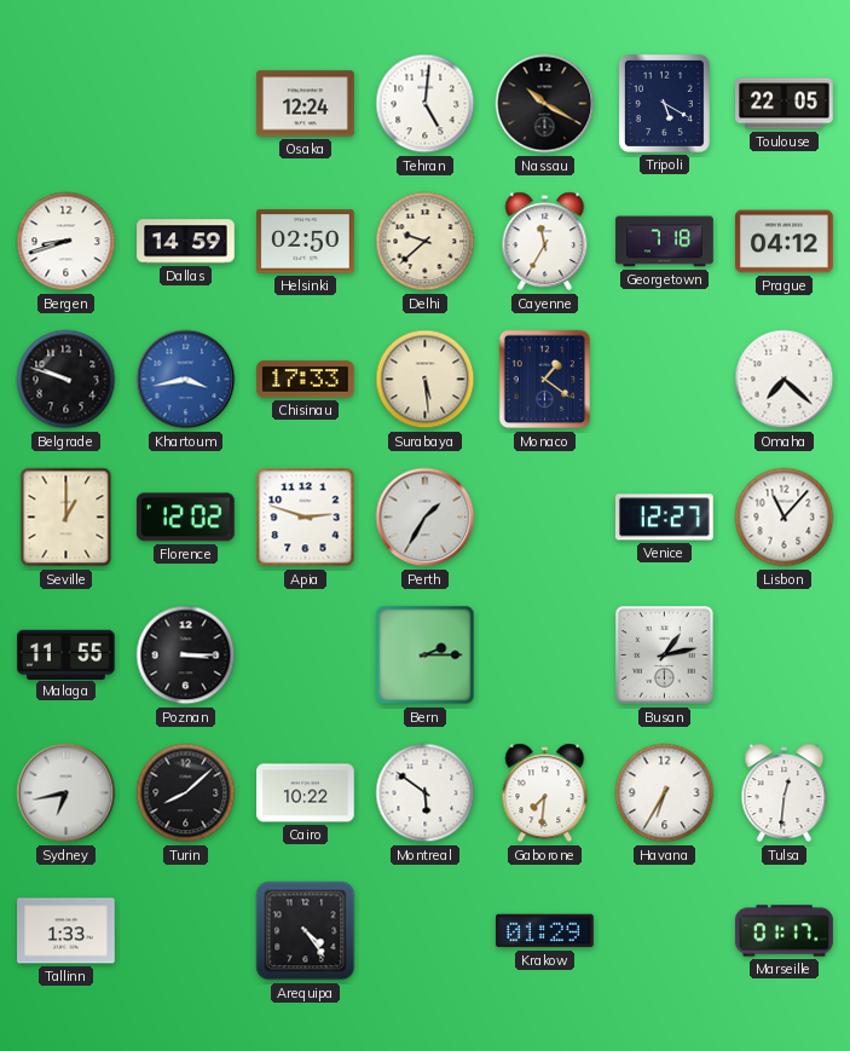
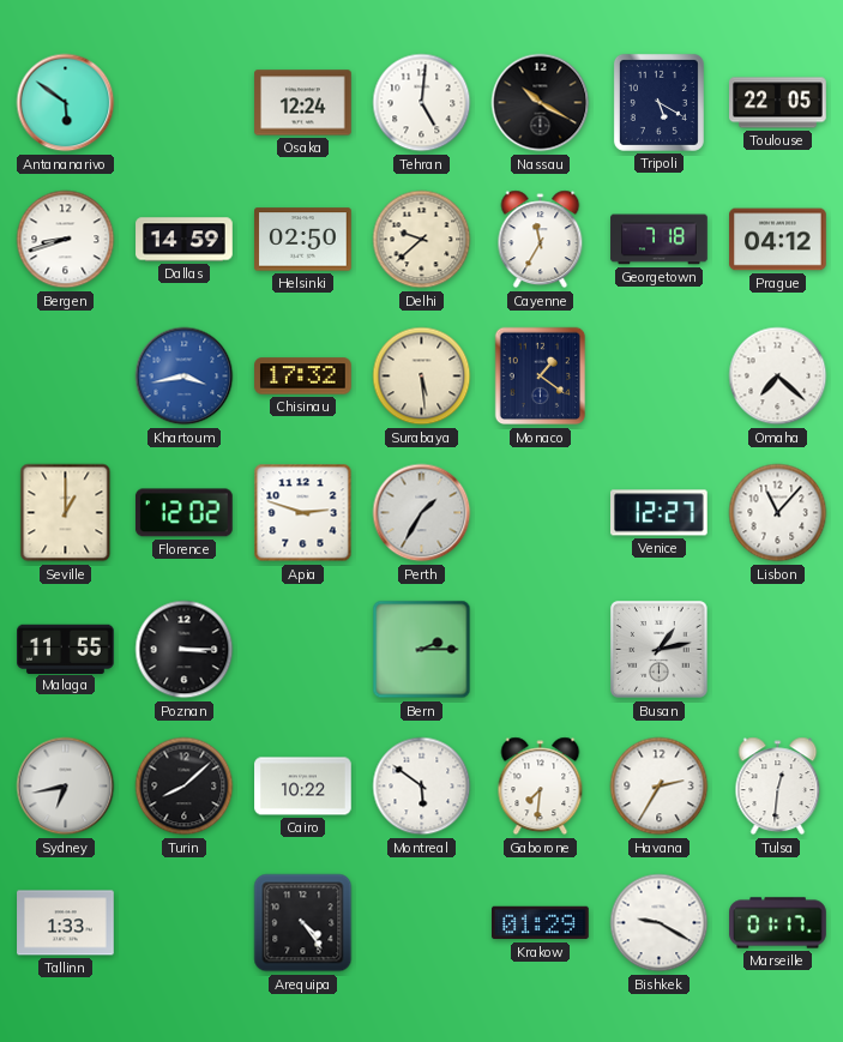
Antananarivo: none -> 5:51 (66, 103)
Belgrade: 9:48 -> none (67, 380)
Chisinau: 17:33 -> 17:32 (303, 377)
Havana: 6:35 -> 2:35 (660, 787)
Bishkek: none -> 9:20 (660, 923)
